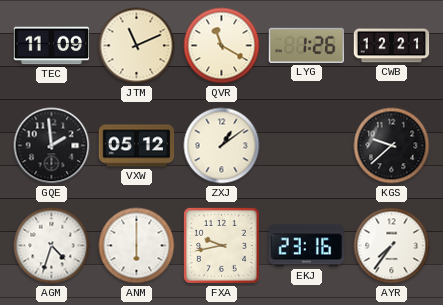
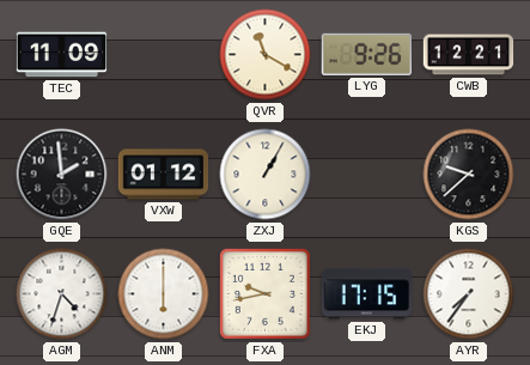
JTM: 11:11 -> none (137, 46)
LYG: 1:26 -> 9:26 (367, 54)
VXW: 05:12 -> 01:12 (164, 175)
ZXJ: 1:09 -> 1:05 (266, 175)
EKJ: 23:16 -> 17:15 (367, 294)
